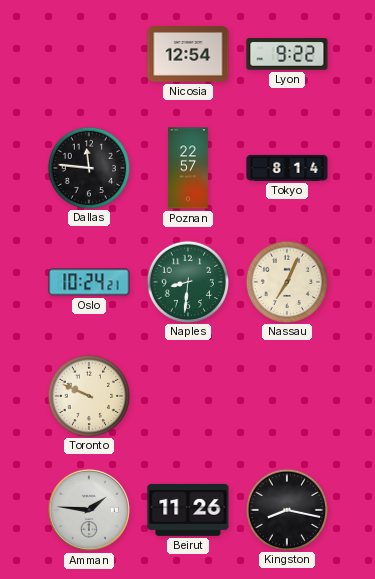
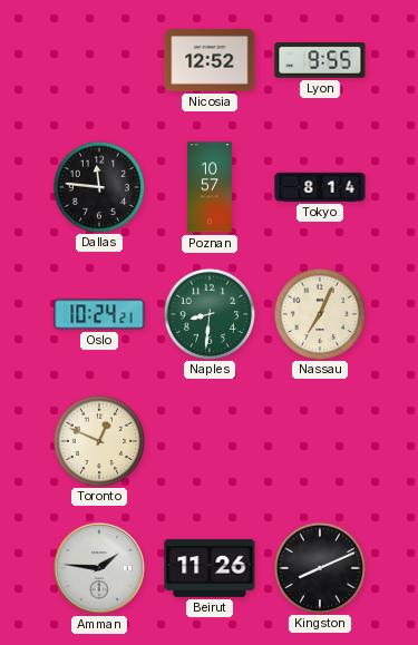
Nicosia: 12:54 -> 12:52 (210, 60)
Lyon: 9:22 -> 9:55 (320, 61)
Poznan: 22:57 -> 10:57 (210, 187)
Toronto: 9:49 -> 12:49 (98, 440)
Kingston: 8:17 -> 8:11 (319, 567)
